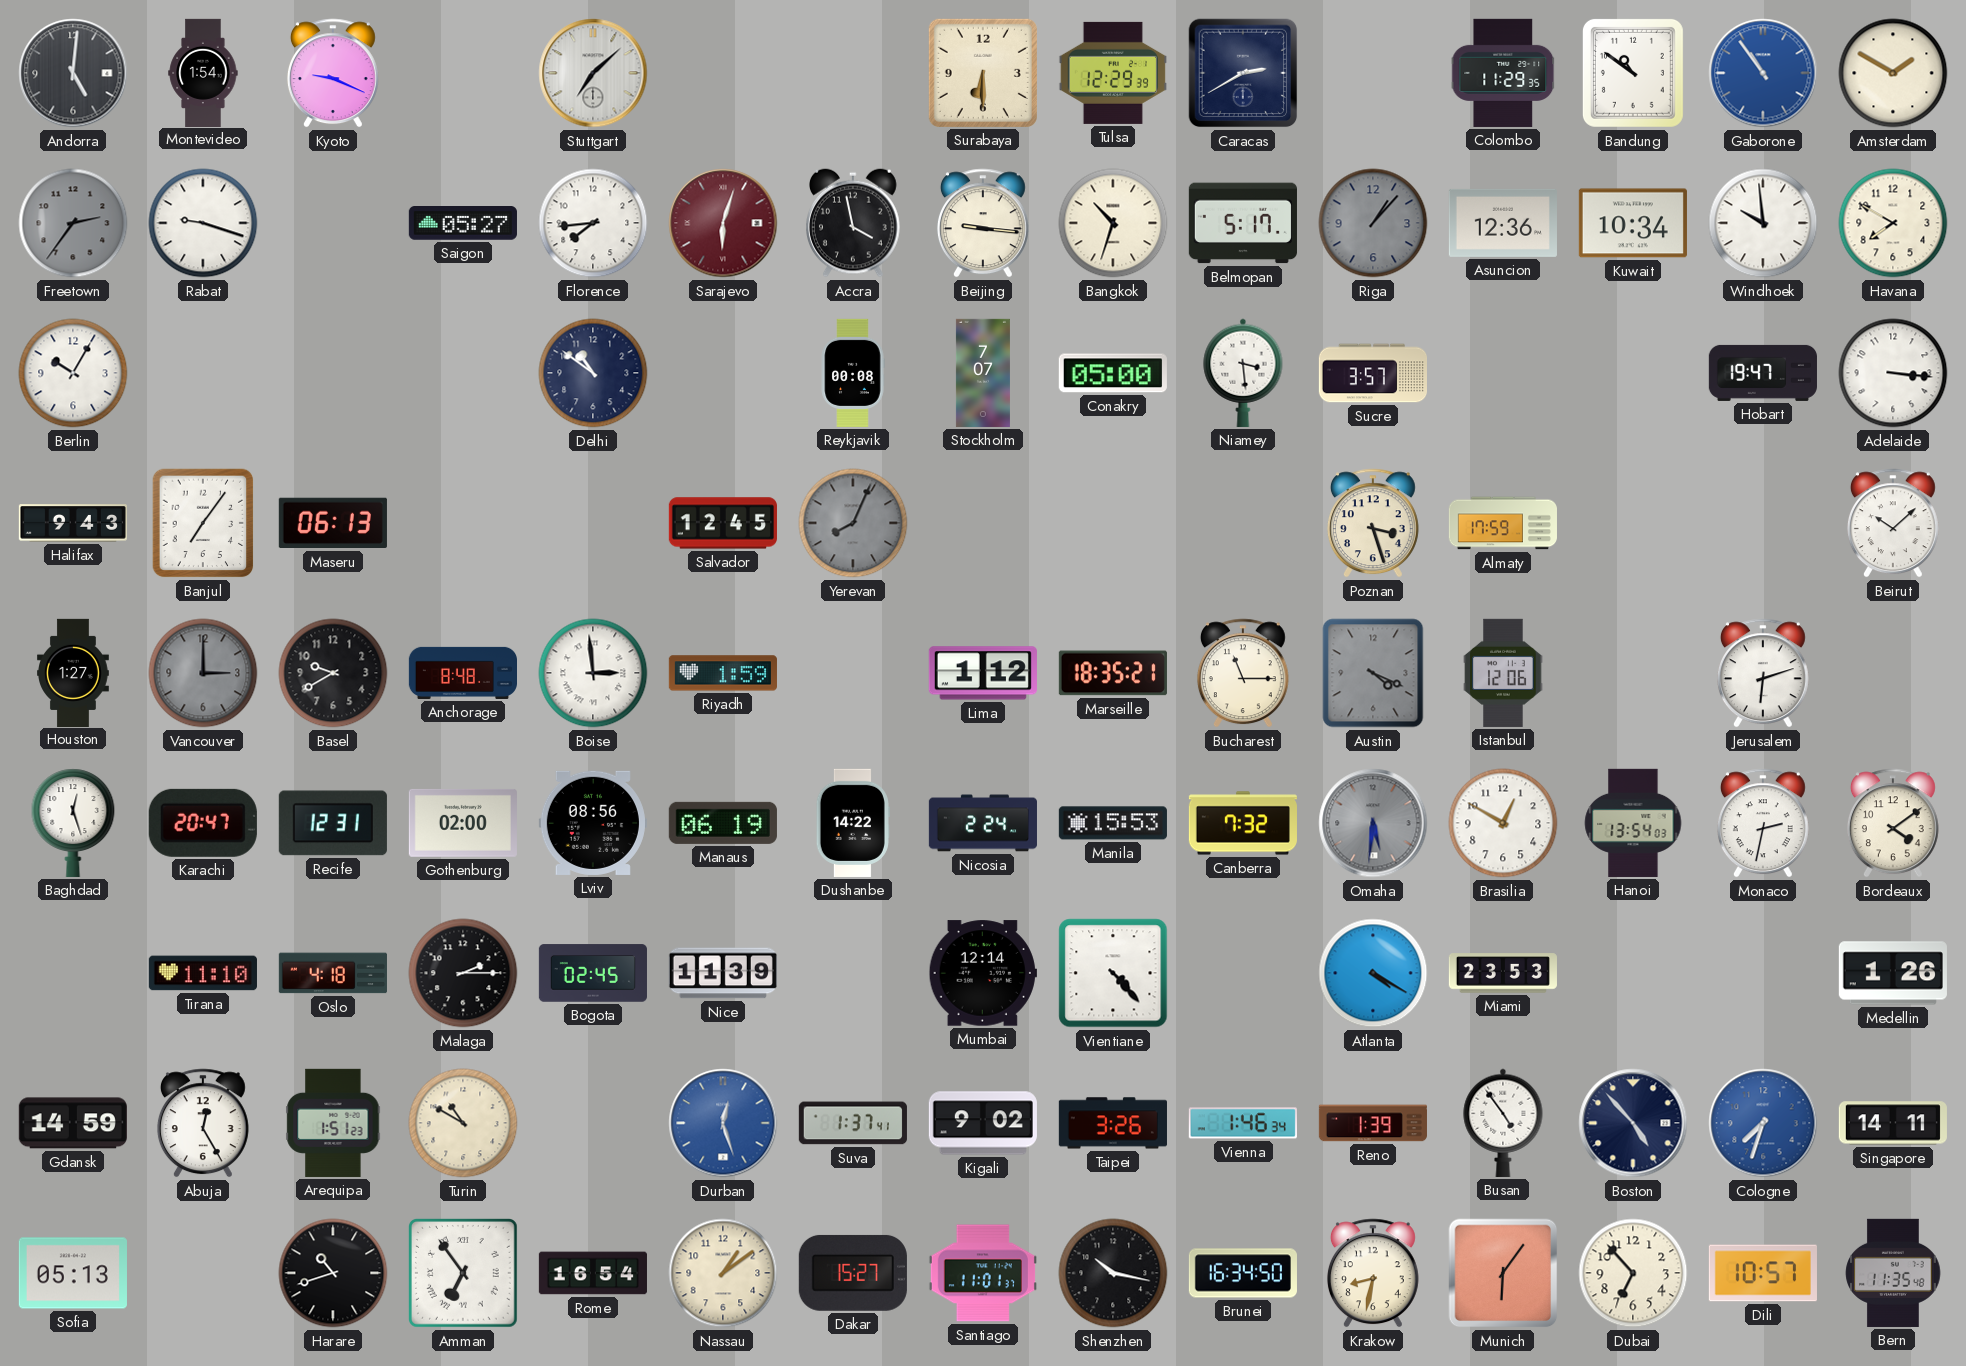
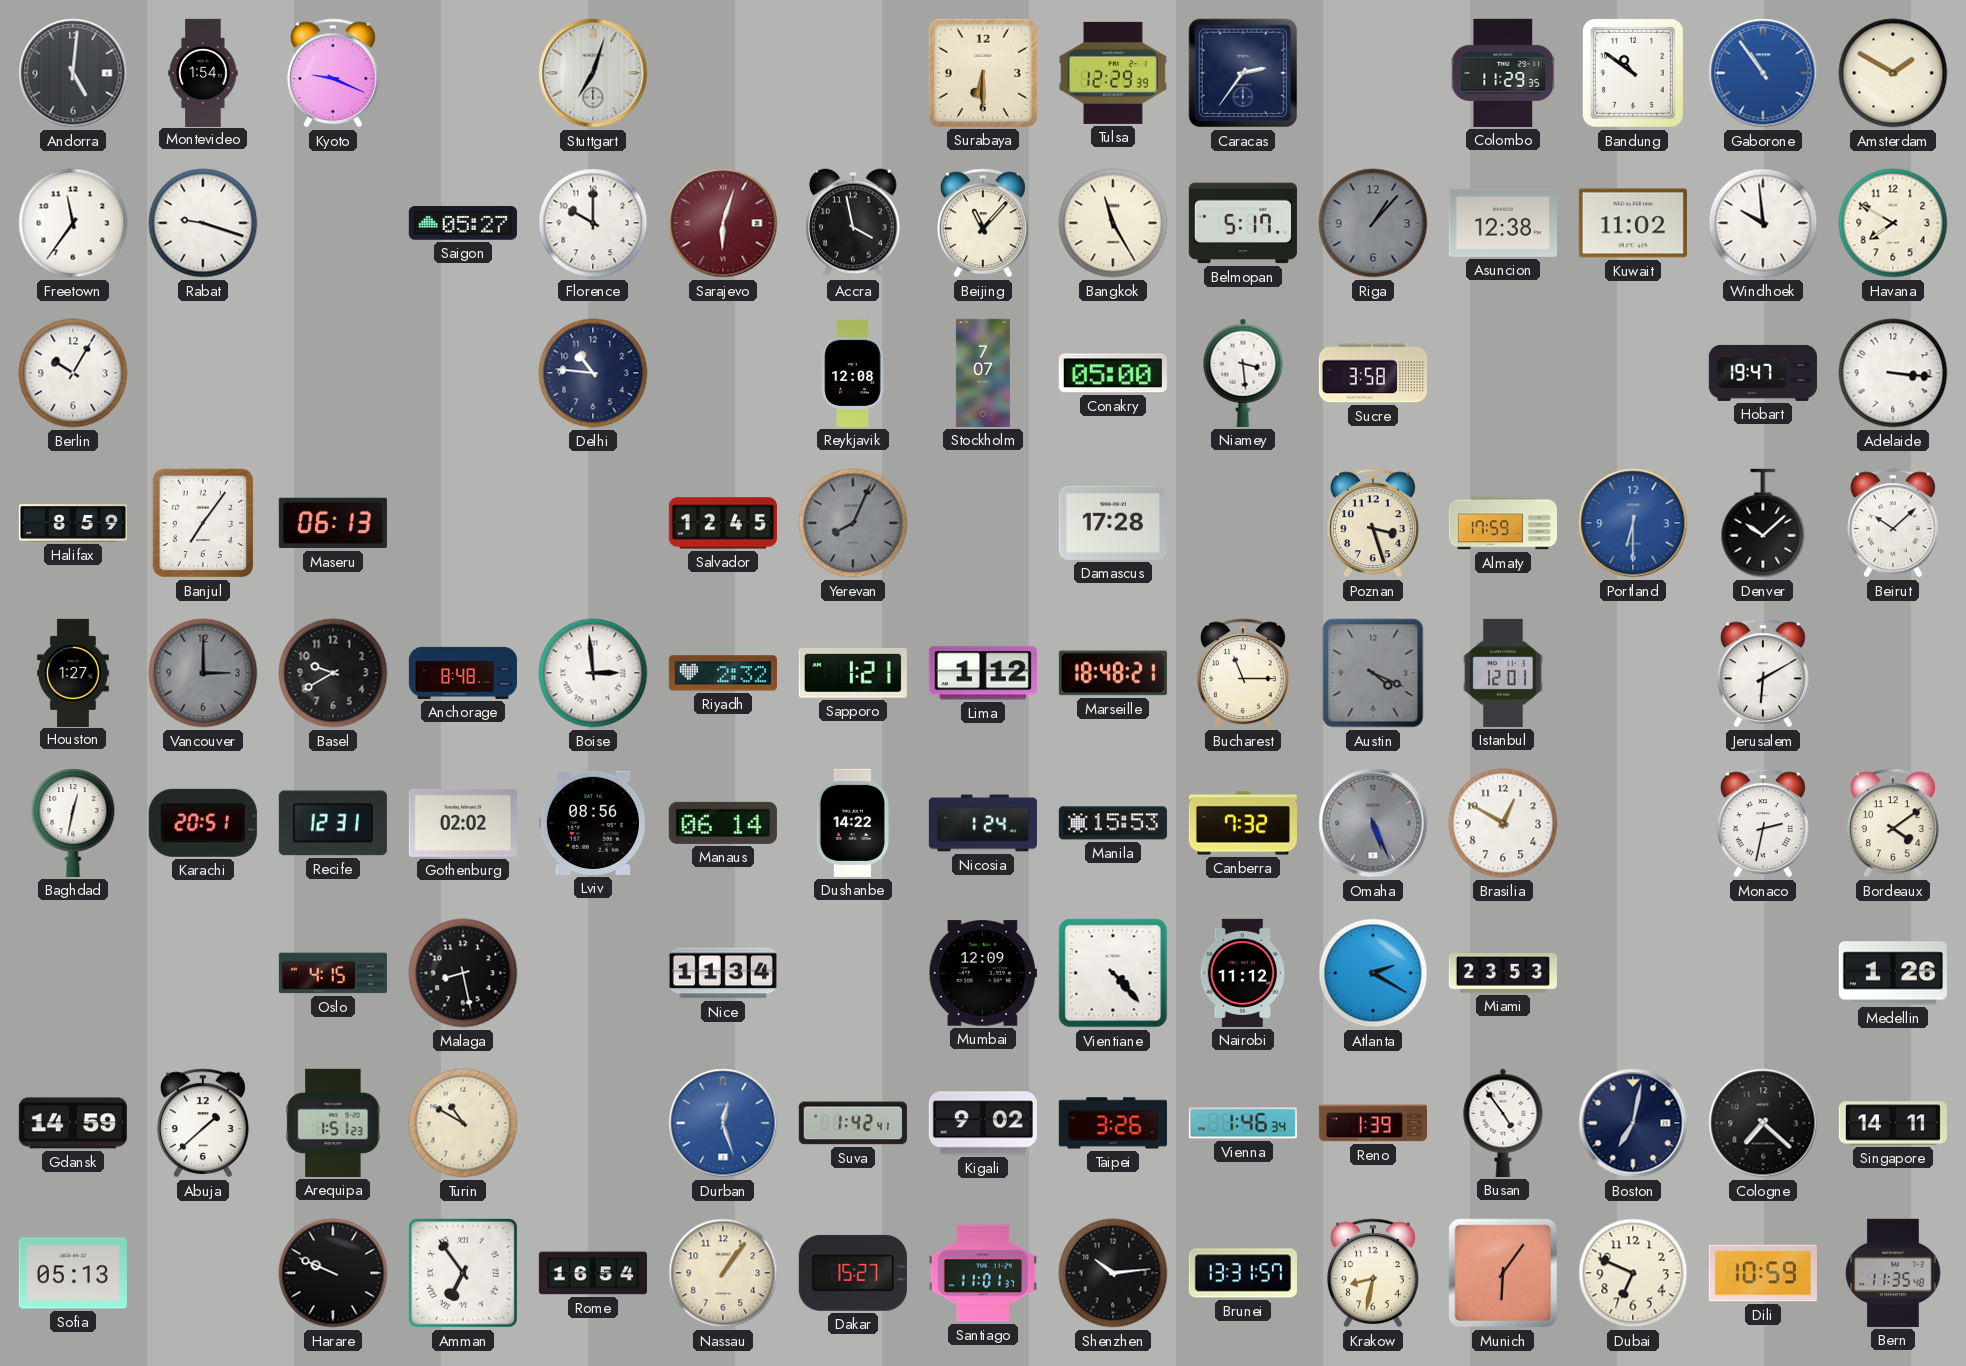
Stuttgart: 7:08 -> 7:03 (593, 73)
Caracas: 2:40 -> 2:36 (1243, 73)
Freetown: 2:36 -> 11:36 (73, 223)
Freetown dial: grey -> white (73, 223)
Florence: 7:44 -> 10:00 (593, 223)
Beijing: 9:16 -> 11:07 (983, 223)
Bangkok: 10:33 -> 11:25 (1113, 223)
Asuncion: 12:36 -> 12:38 (1503, 223)
Kuwait: 10:34 -> 11:02 (1633, 223)
Delhi: 10:51 -> 10:46 (593, 373)
Reykjavik: 00:08 -> 12:08 (853, 373)
Sucre: 3:57 -> 3:58 (1372, 373)
Halifax: 9:43 -> 8:59 (73, 523)
Damascus: none -> 17:28 (1113, 523)
Portland: none -> 6:30 (1633, 523)
Denver: none -> 10:08 (1763, 523)
Riyadh: 1:59 -> 2:32 (723, 673)
Sapporo: none -> 1:21 (853, 673)
Marseille: 18:35 -> 18:48 (1113, 673)
Istanbul: 12:06 -> 12:01 (1503, 673)
Jerusalem: 6:12 -> 6:10 (1763, 673)
Baghdad: 12:27 -> 12:32 (73, 823)
Karachi: 20:47 -> 20:51 (203, 823)
Gothenburg: 02:00 -> 02:02 (463, 823)
Manaus: 06:19 -> 06:14 (723, 823)
Nicosia: 2:24 -> 1:24 (983, 823)
Omaha: 5:31 -> 5:26 (1373, 823)
Hanoi: 13:54 -> none (1633, 823)
Tirana: 11:10 -> none (203, 973)
Oslo: 4:18 -> 4:15 (333, 973)
Malaga: 2:15 -> 8:28 (463, 973)
Bogota: 02:45 -> none (593, 973)
Nice: 11:39 -> 11:34 (723, 973)
Mumbai: 12:14 -> 12:09 (983, 973)
Nairobi: none -> 11:12 (1243, 973)
Atlanta: 4:20 -> 2:20 (1373, 973)
Abuja: 12:25 -> 1:38 (203, 1123)
Suva: 1:37 -> 1:42 (853, 1123)
Boston: 4:53 -> 7:02 (1633, 1123)
Cologne: 7:33 -> 7:22 (1763, 1123)
Cologne dial: blue -> black (1763, 1123)
Harare: 10:42 -> 9:49 (333, 1273)
Nassau: 1:09 -> 1:06 (723, 1273)
Shenzhen: 10:17 -> 10:14 (1113, 1273)
Brunei: 16:34 -> 13:31 (1243, 1273)
Dubai: 6:53 -> 6:49 (1633, 1273)
Dili: 10:57 -> 10:59 (1763, 1273)
